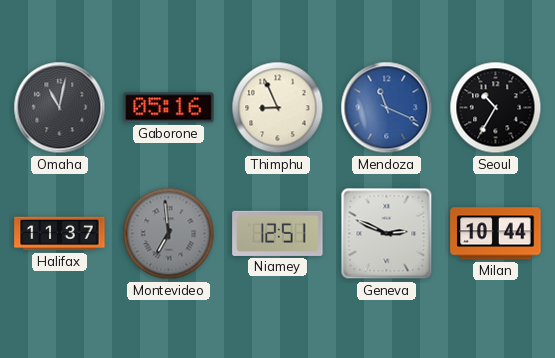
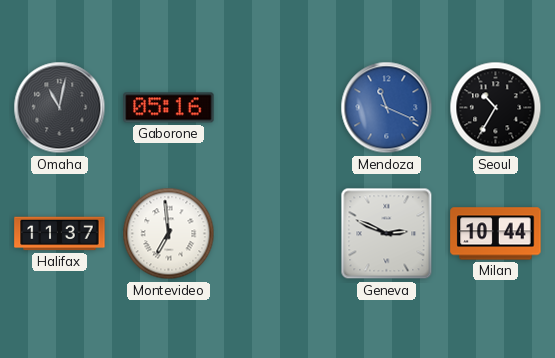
Thimphu: 8:56 -> none (278, 108)
Montevideo dial: grey -> white (169, 234)
Niamey: 12:51 -> none (278, 233)
